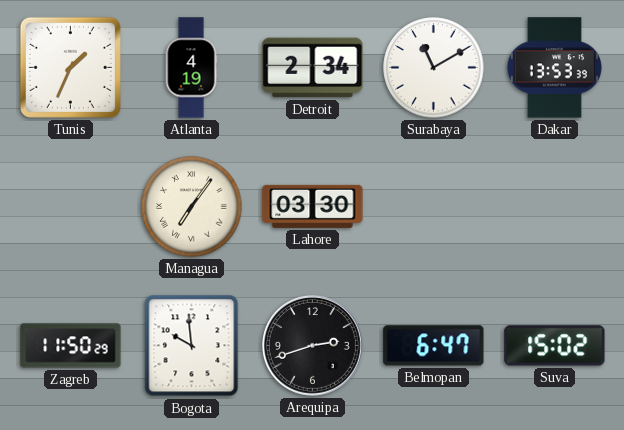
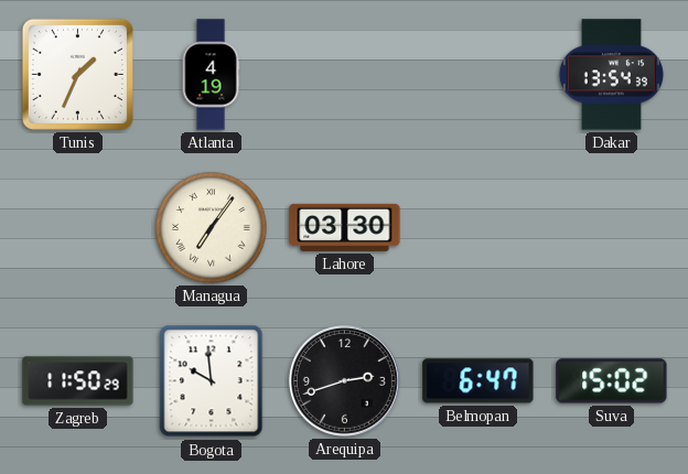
Detroit: 2:34 -> none (313, 68)
Surabaya: 11:10 -> none (434, 68)
Dakar: 13:53 -> 13:54 (611, 75)
